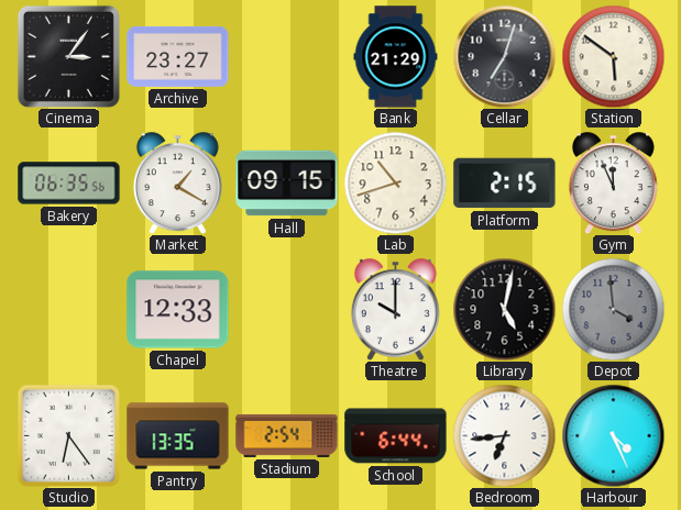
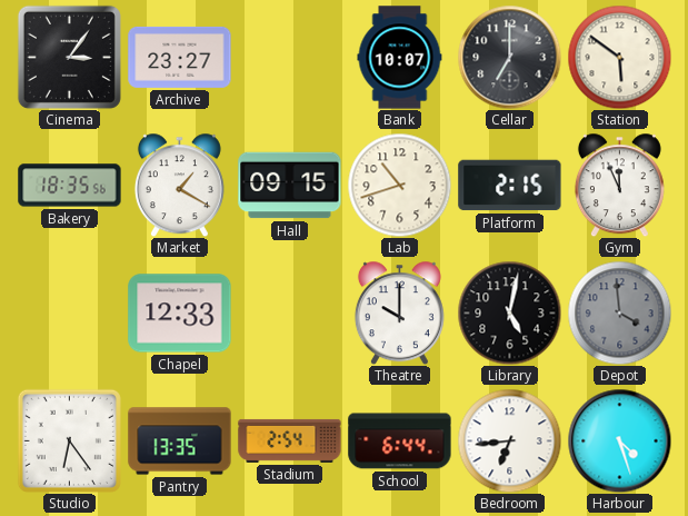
Bank: 21:29 -> 10:07 (400, 58)
Cellar: 7:03 -> 7:00 (509, 57)
Bakery: 06:35 -> 18:35 (70, 186)
Harbour: 4:26 -> 4:27 (619, 440)
